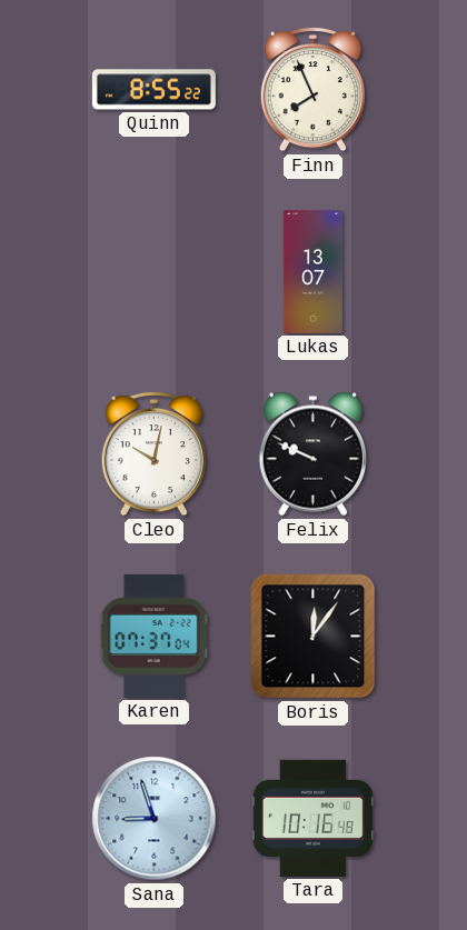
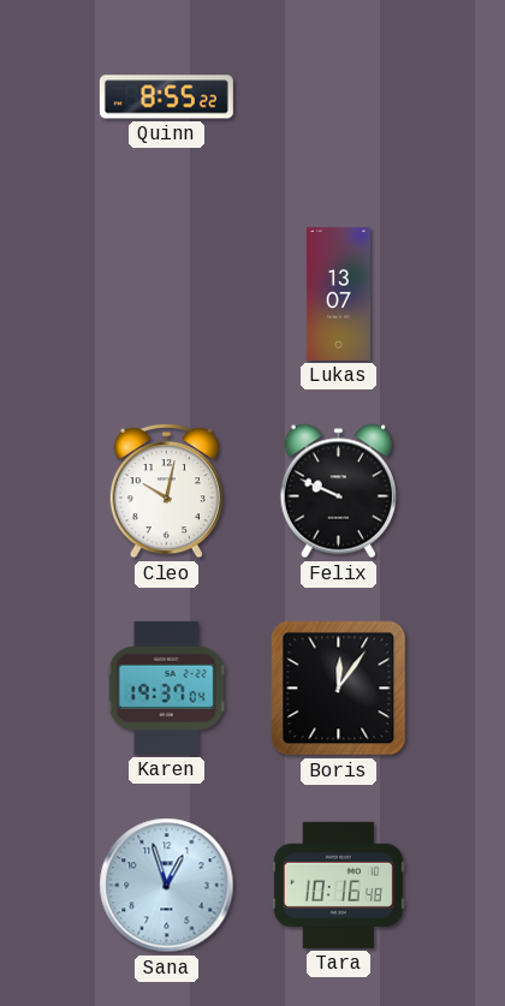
Finn: 7:56 -> none (312, 89)
Karen: 07:37 -> 19:37 (166, 687)
Sana: 8:57 -> 12:57 (167, 886)
